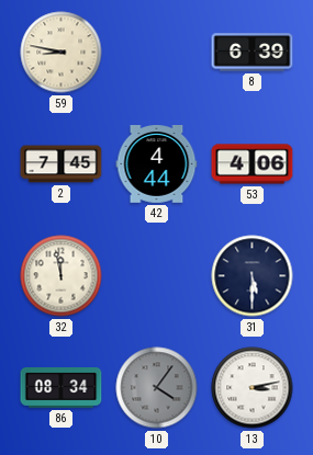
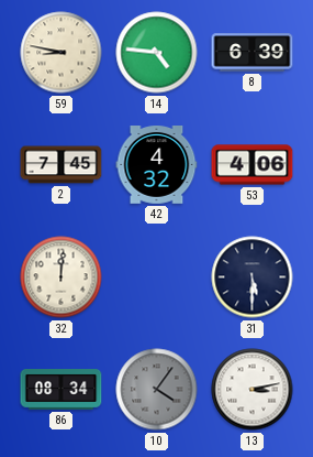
14: none -> 4:46 (157, 53)
42: 4:44 -> 4:32 (157, 165)
32: 11:58 -> 12:01 (62, 278)
